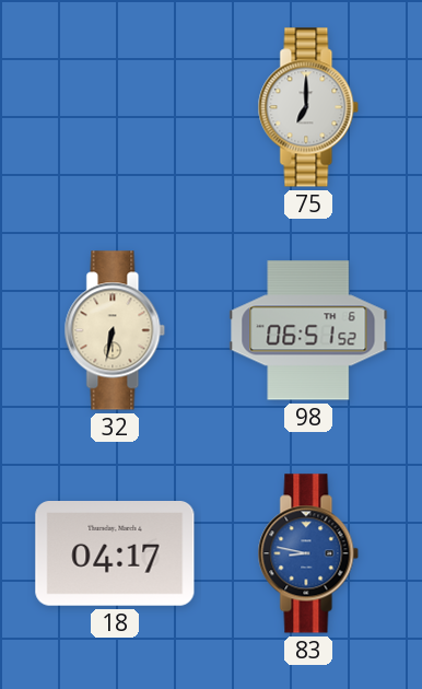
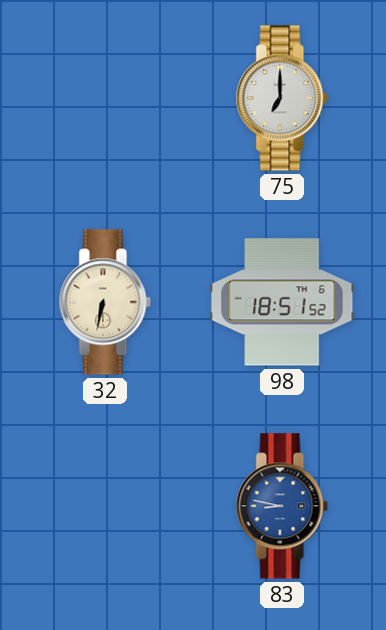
98: 06:51 -> 18:51 (282, 302)
18: 04:17 -> none (115, 554)
